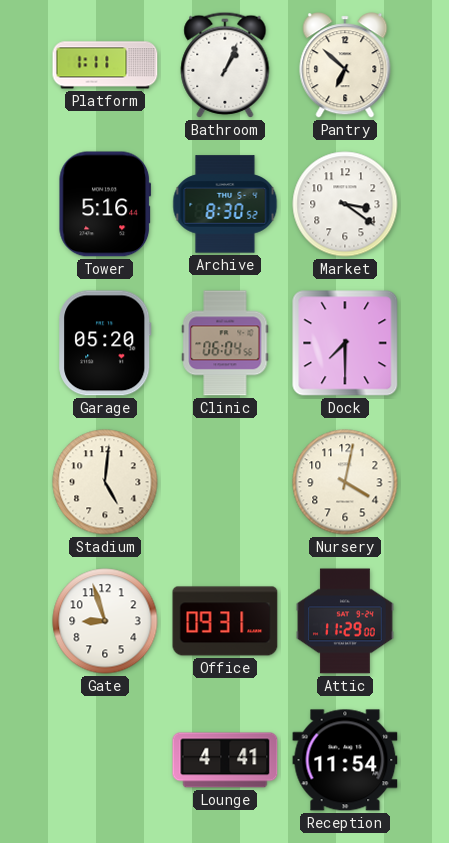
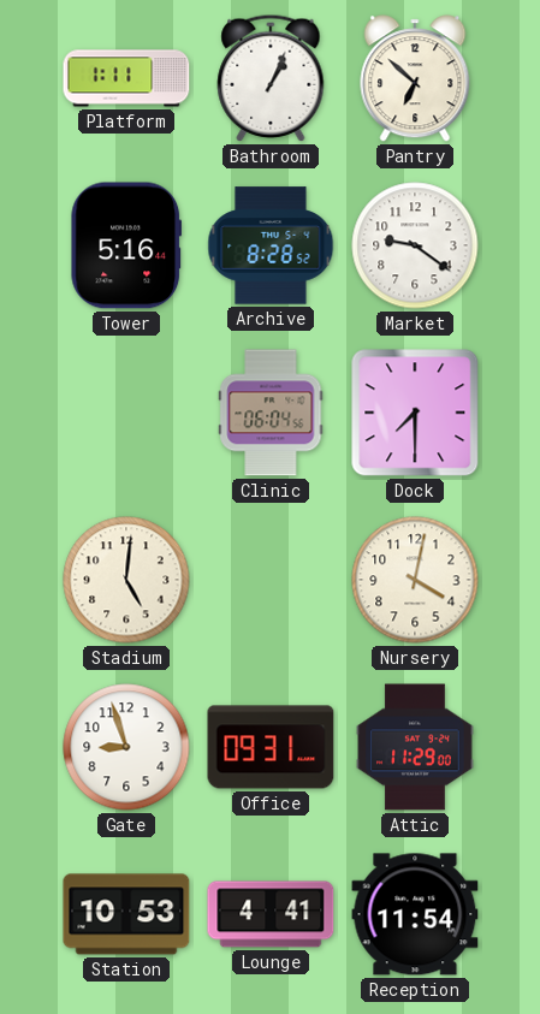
Archive: 8:30 -> 8:28 (271, 245)
Market: 3:21 -> 9:21 (415, 245)
Garage: 05:20 -> none (105, 343)
Station: none -> 10:53 (126, 914)
